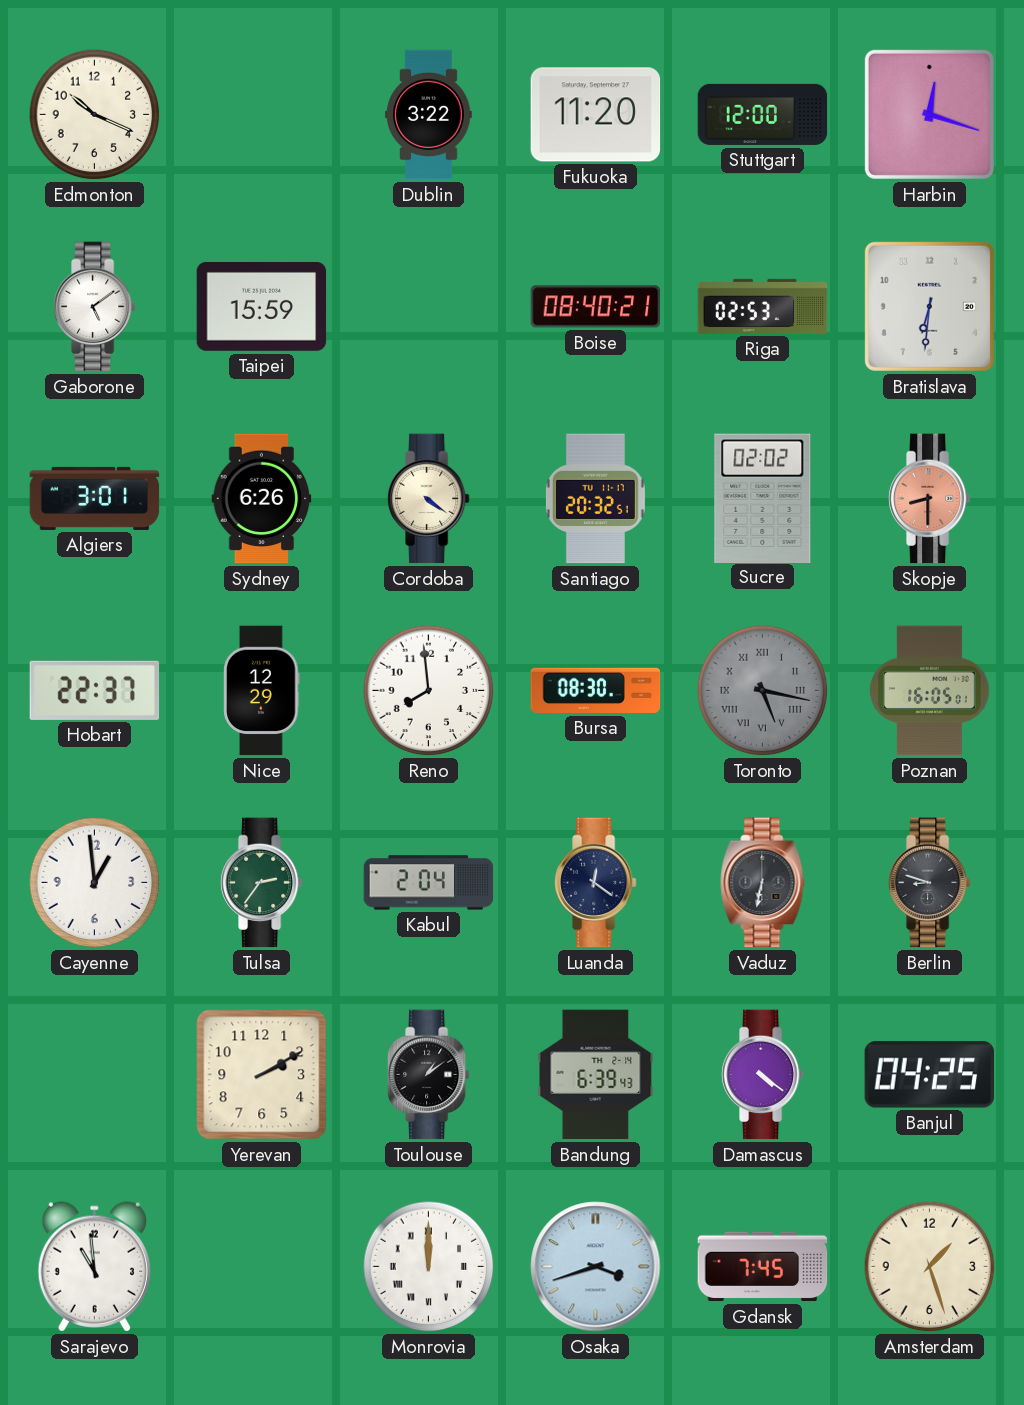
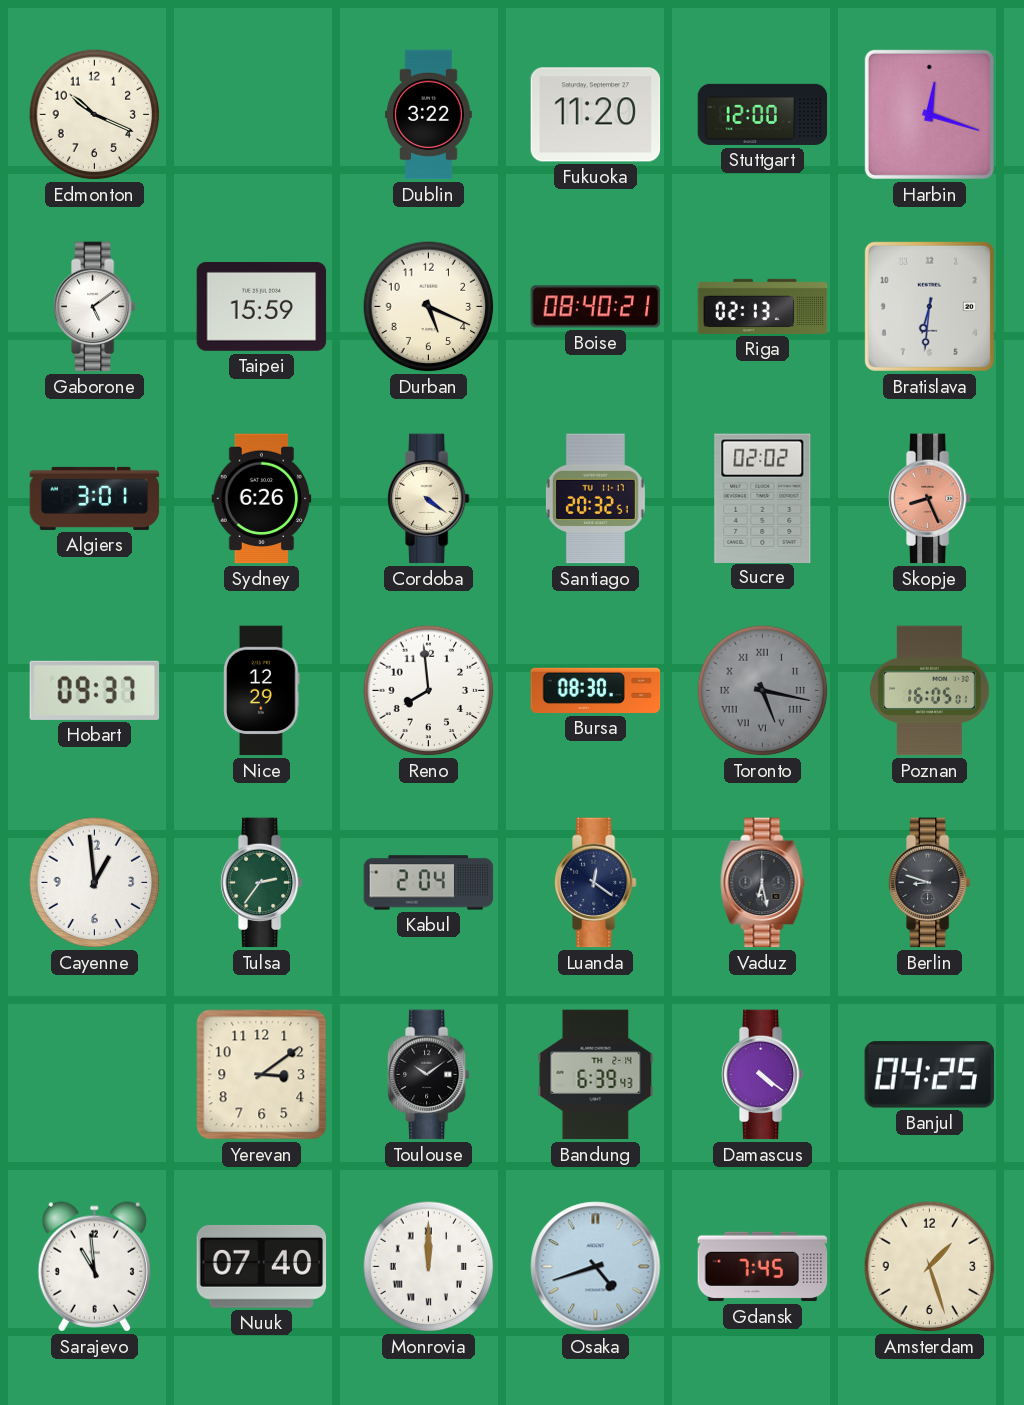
Durban: none -> 5:19 (429, 307)
Riga: 02:53 -> 02:13 (763, 306)
Skopje: 8:30 -> 8:26 (929, 499)
Hobart: 22:37 -> 09:37 (95, 690)
Vaduz: 6:32 -> 6:28 (763, 883)
Yerevan: 2:10 -> 3:09 (262, 1075)
Toulouse: 1:09 -> 10:09 (428, 1075)
Nuuk: none -> 07:40 (262, 1266)
Osaka: 3:42 -> 4:42 (596, 1267)
